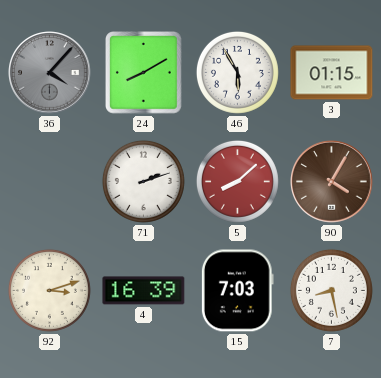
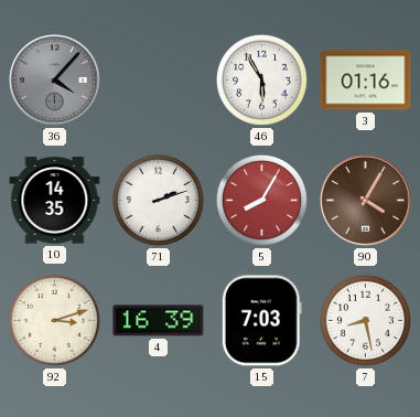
24: 8:10 -> none (144, 73)
3: 01:15 -> 01:16 (366, 81)
10: none -> 14:35 (55, 201)
5: 8:08 -> 8:05 (261, 200)
